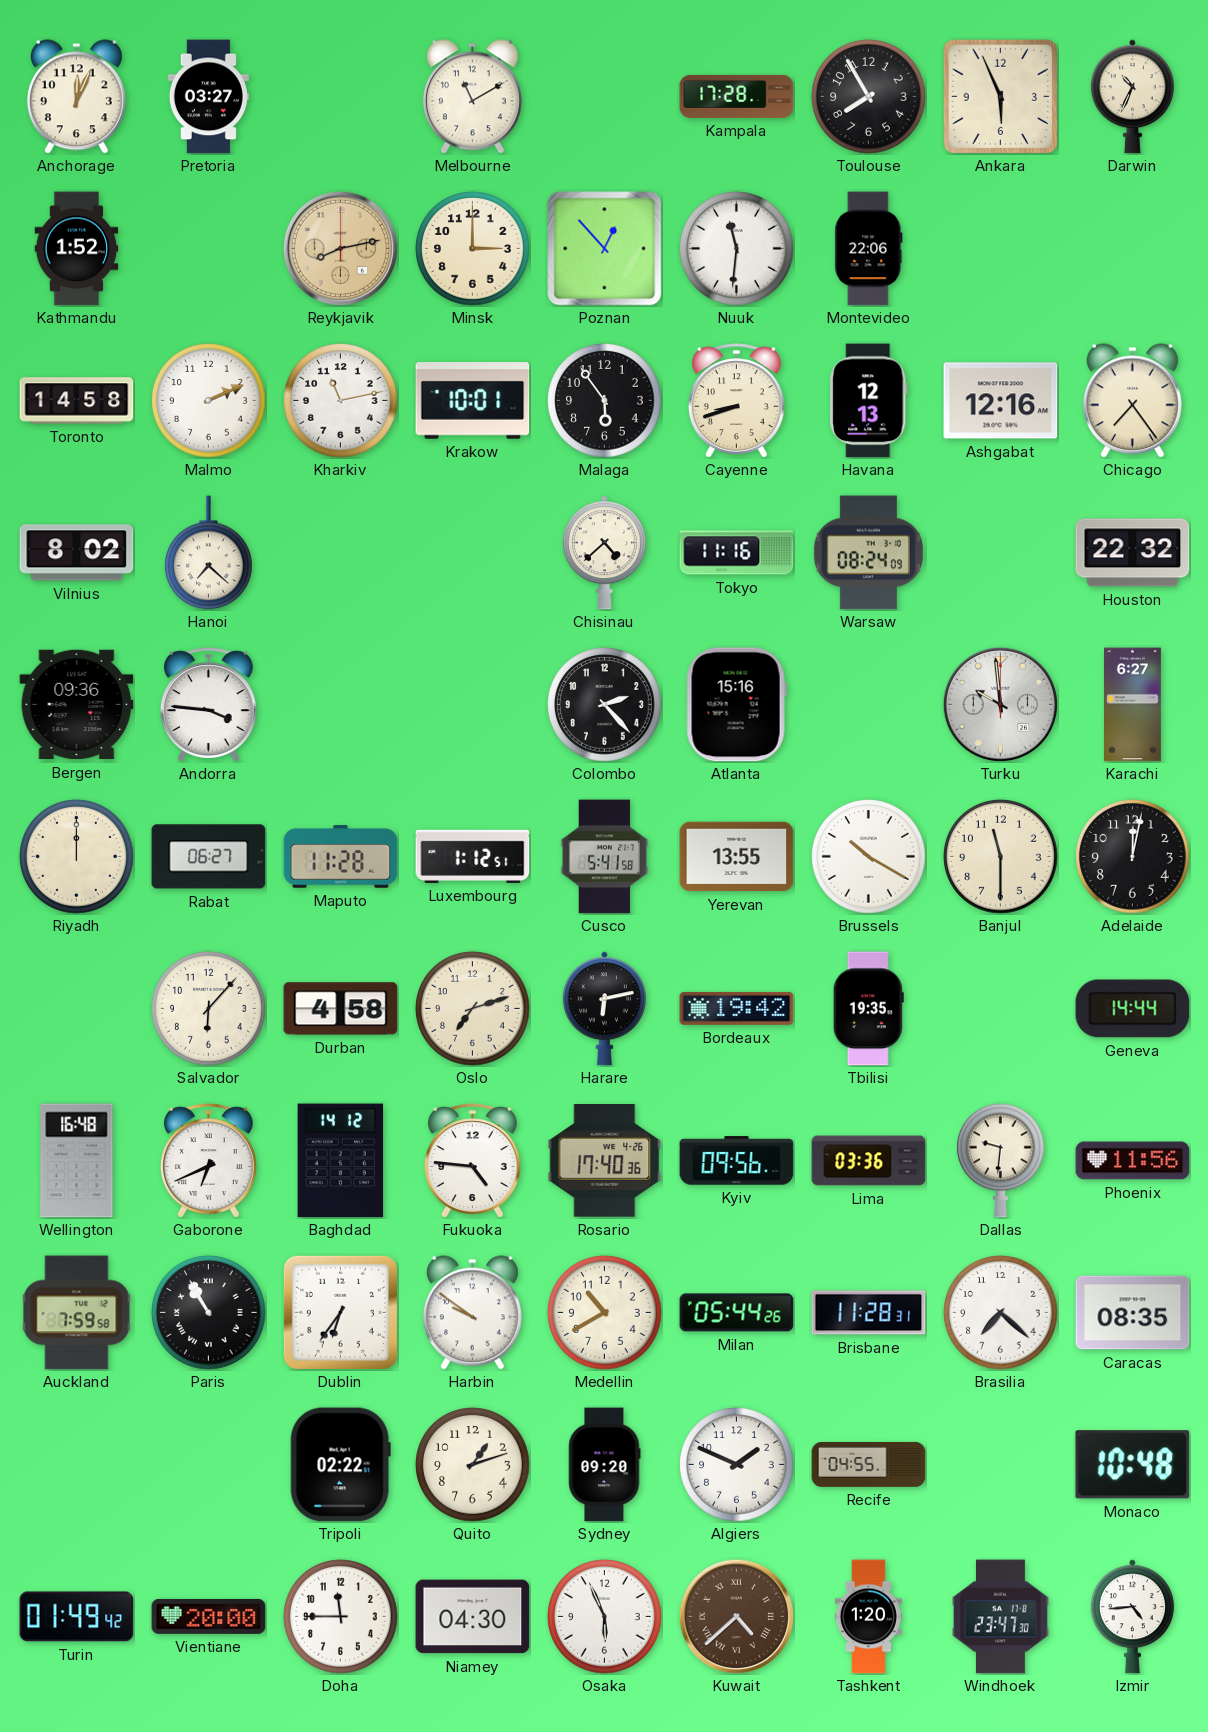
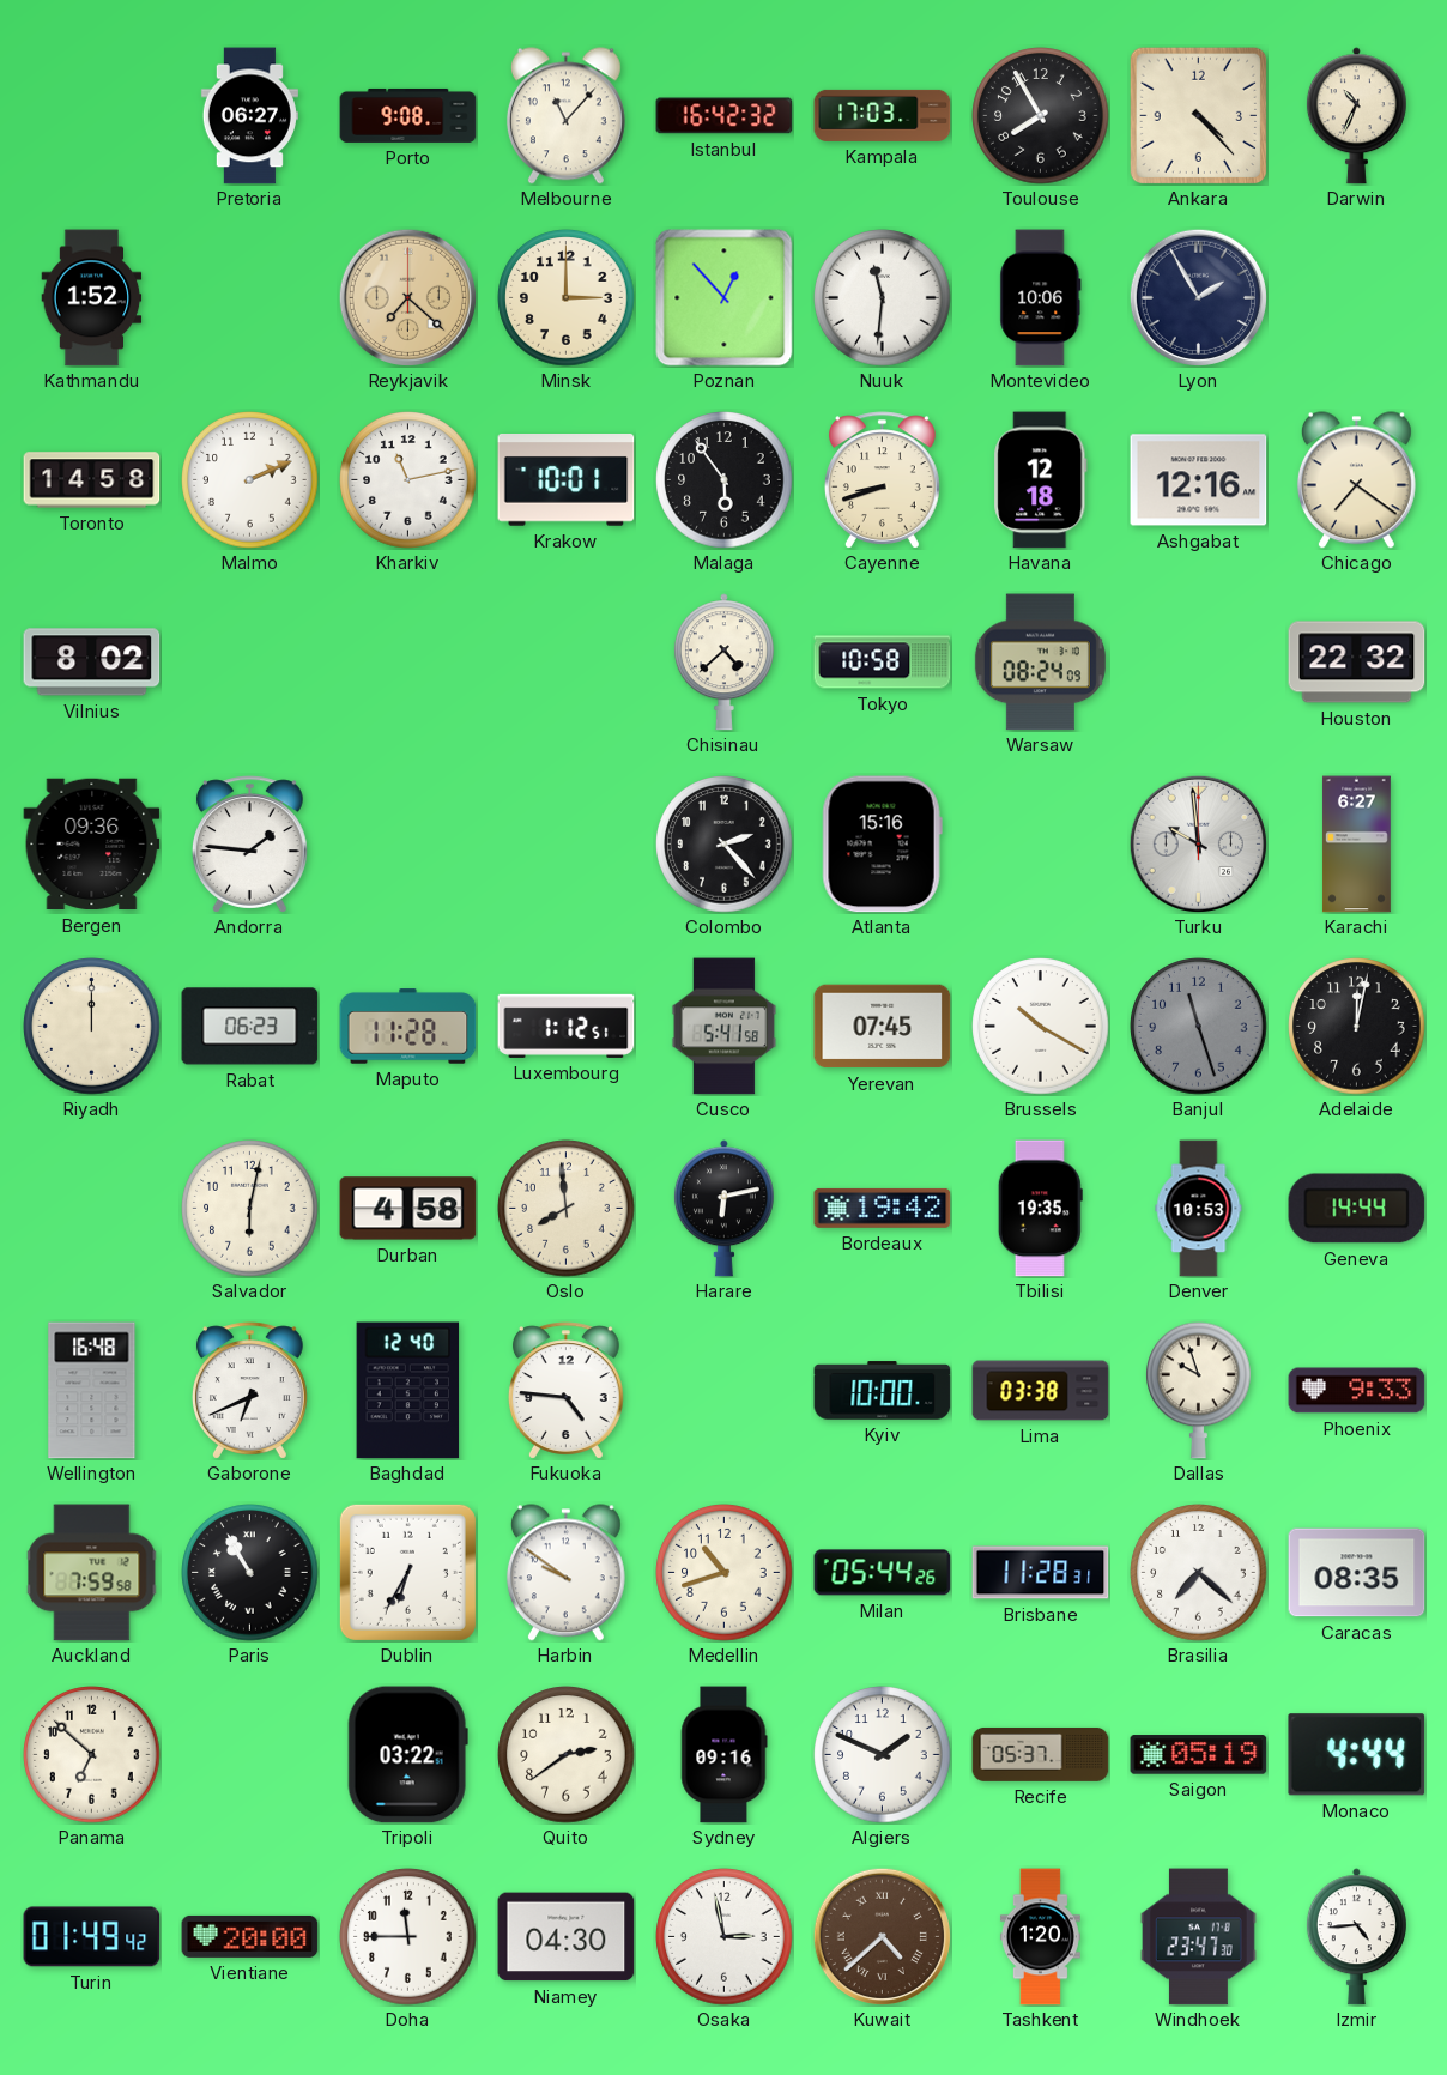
Anchorage: 12:04 -> none (76, 97)
Pretoria: 03:27 -> 06:27 (249, 116)
Porto: none -> 9:08 (408, 115)
Melbourne: 11:10 -> 11:07 (565, 116)
Istanbul: none -> 16:42 (725, 116)
Kampala: 17:28 -> 17:03 (883, 115)
Ankara: 5:56 -> 4:23 (1198, 115)
Reykjavik: 8:13 -> 7:22 (407, 297)
Montevideo: 22:06 -> 10:06 (1041, 298)
Lyon: none -> 1:55 (1198, 297)
Havana: 12:13 -> 12:18 (1041, 480)
Chicago: 7:24 -> 7:21 (1356, 480)
Hanoi: 7:22 -> none (209, 553)
Tokyo: 11:16 -> 10:58 (883, 663)
Andorra: 3:46 -> 1:46 (249, 845)
Rabat: 06:27 -> 06:23 (250, 1027)
Yerevan: 13:55 -> 07:45 (883, 1027)
Banjul: 11:30 -> 11:27 (1199, 1027)
Banjul dial: cream -> grey (1199, 1027)
Salvador: 6:07 -> 6:02 (250, 1209)
Oslo: 7:12 -> 7:59 (567, 1209)
Denver: none -> 10:53 (1199, 1209)
Baghdad: 14:12 -> 12:40 (408, 1391)
Rosario: 17:40 -> none (605, 1161)
Kyiv: 09:56 -> 10:00 (883, 1391)
Lima: 03:36 -> 03:38 (1041, 1391)
Dallas: 9:31 -> 9:57 (1199, 1391)
Phoenix: 11:56 -> 9:33 (1357, 1391)
Dublin: 6:36 -> 6:35 (407, 1572)
Medellin: 10:40 -> 10:42 (725, 1573)
Panama: none -> 6:52 (92, 1755)
Tripoli: 02:22 -> 03:22 (407, 1755)
Quito: 1:12 -> 2:39 (567, 1755)
Sydney: 09:20 -> 09:16 (723, 1755)
Recife: 04:55 -> 05:37 (1041, 1754)
Saigon: none -> 05:19 (1199, 1755)
Monaco: 10:48 -> 4:44 (1357, 1755)
Osaka: 5:56 -> 2:58 (725, 1937)
